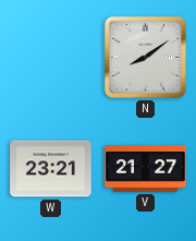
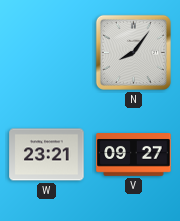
N: 8:09 -> 8:06 (133, 52)
V: 21:27 -> 09:27 (134, 155)
